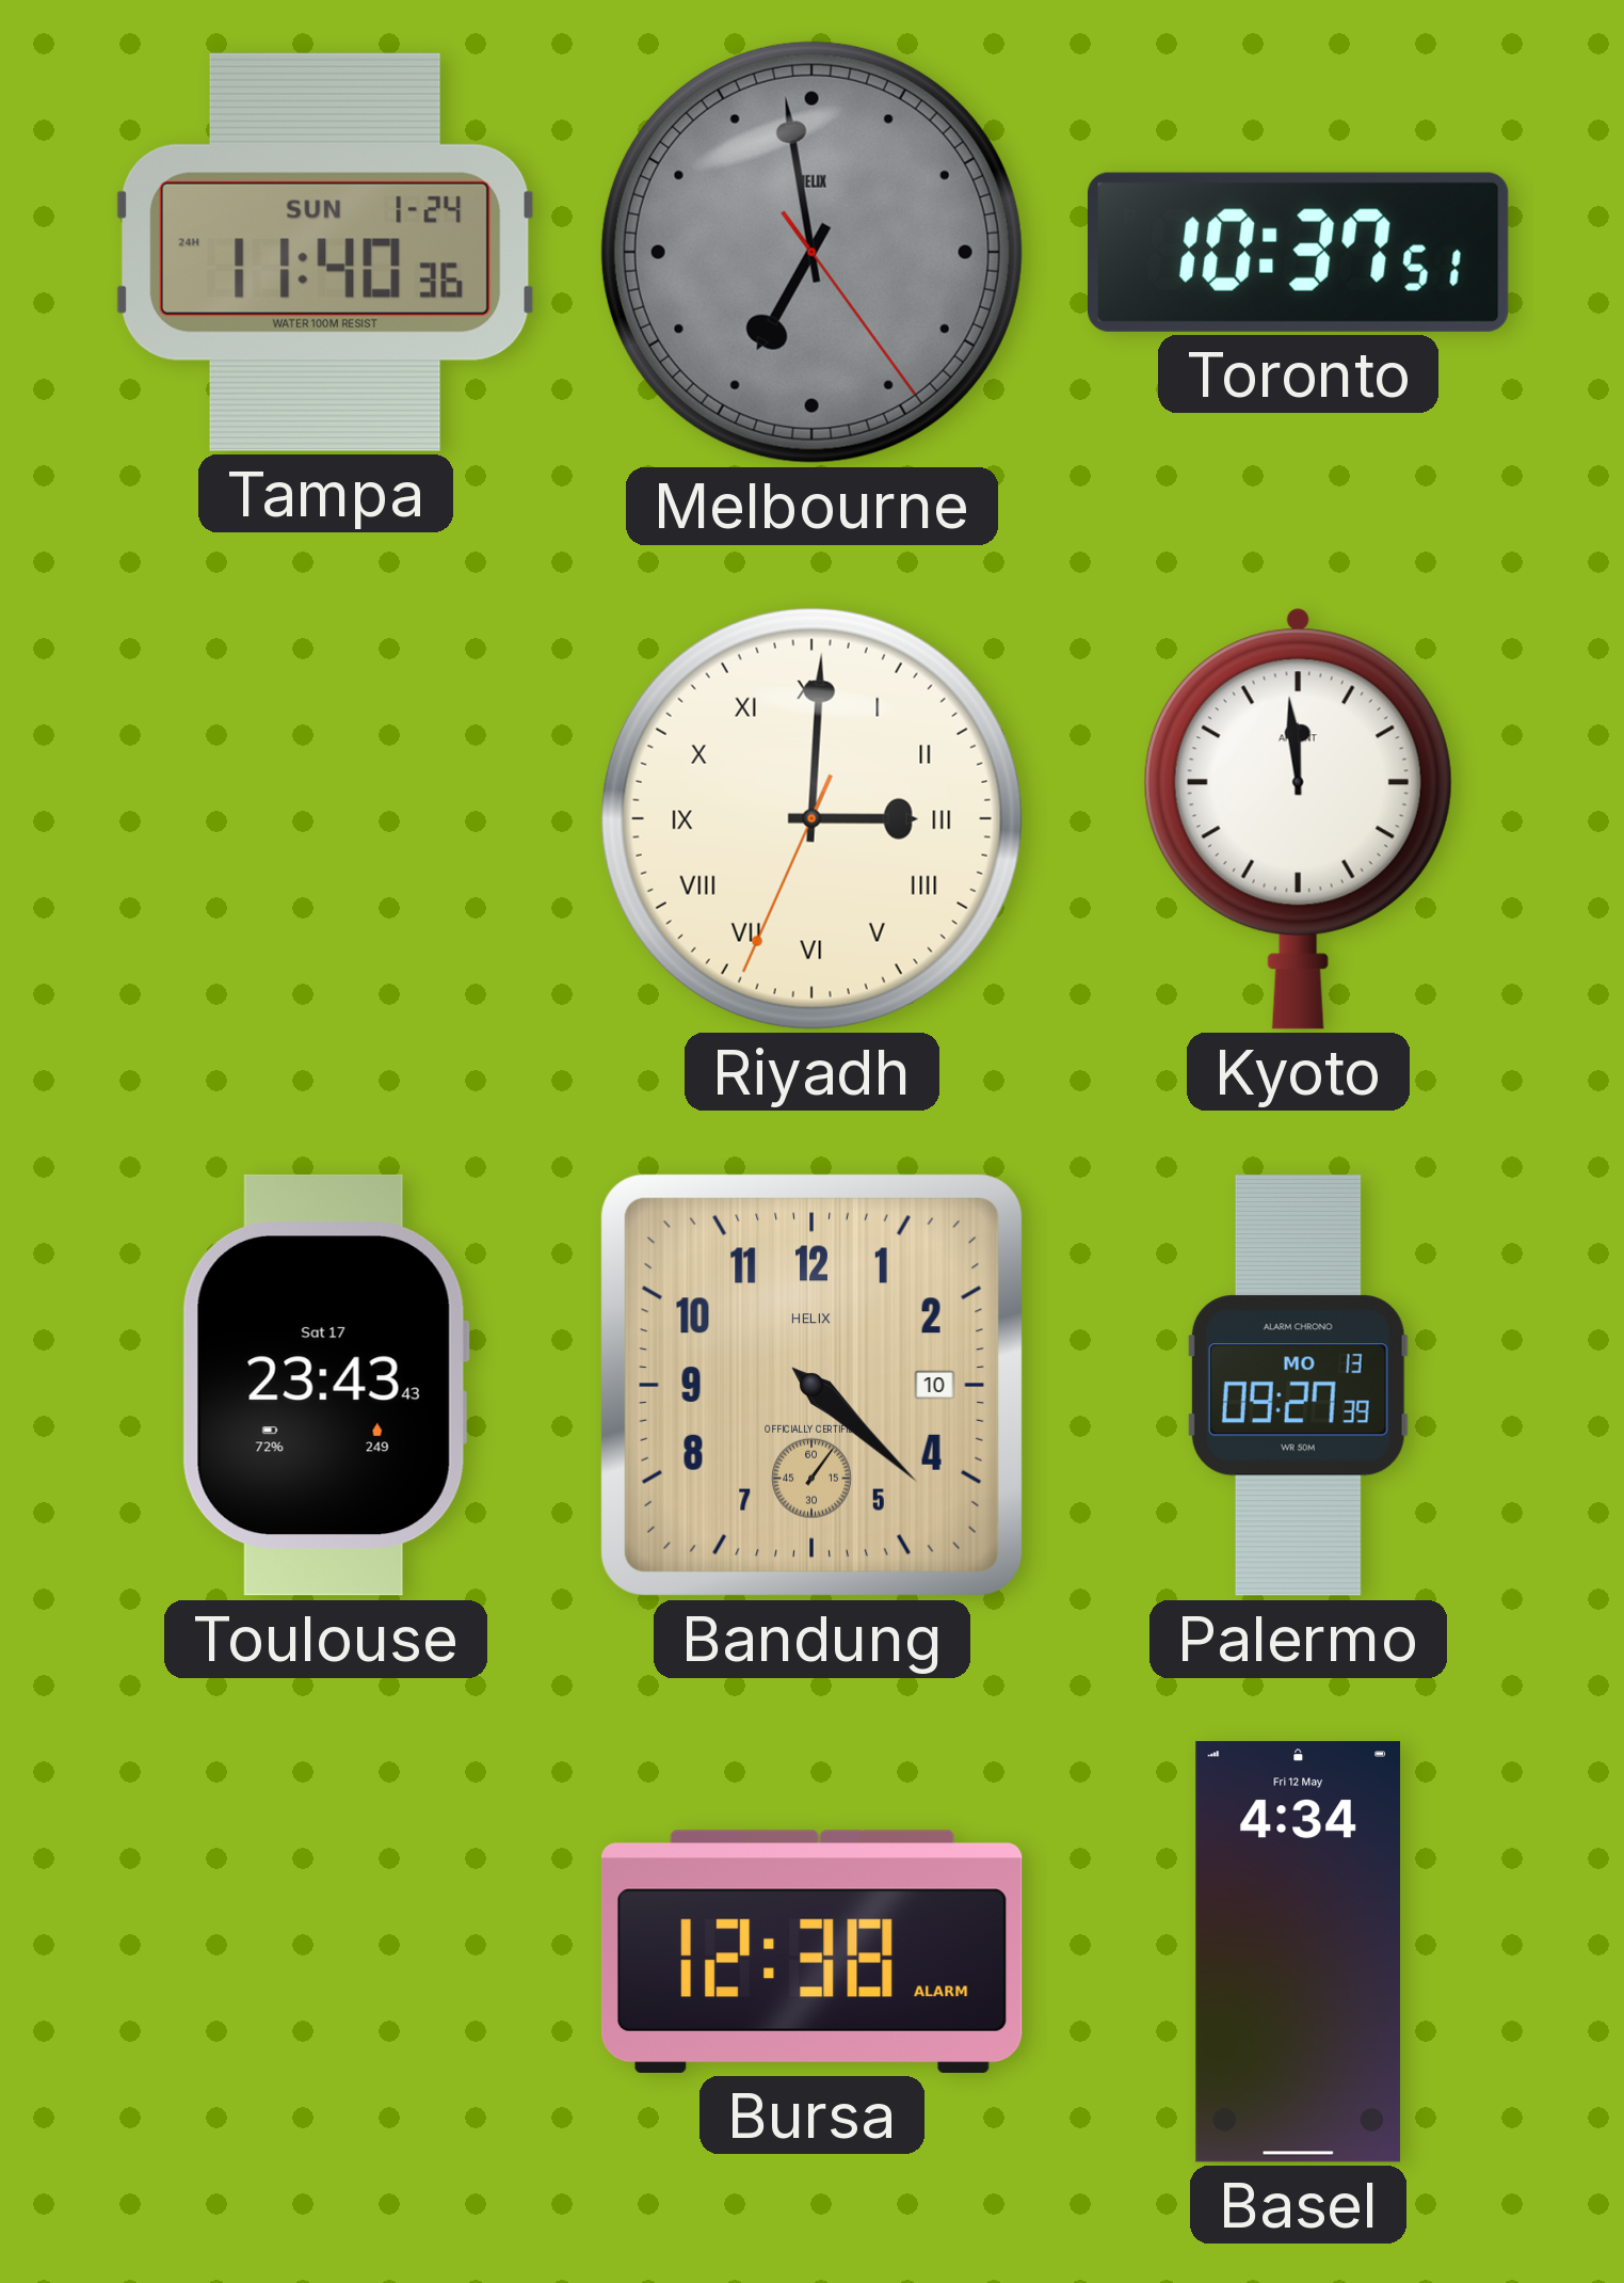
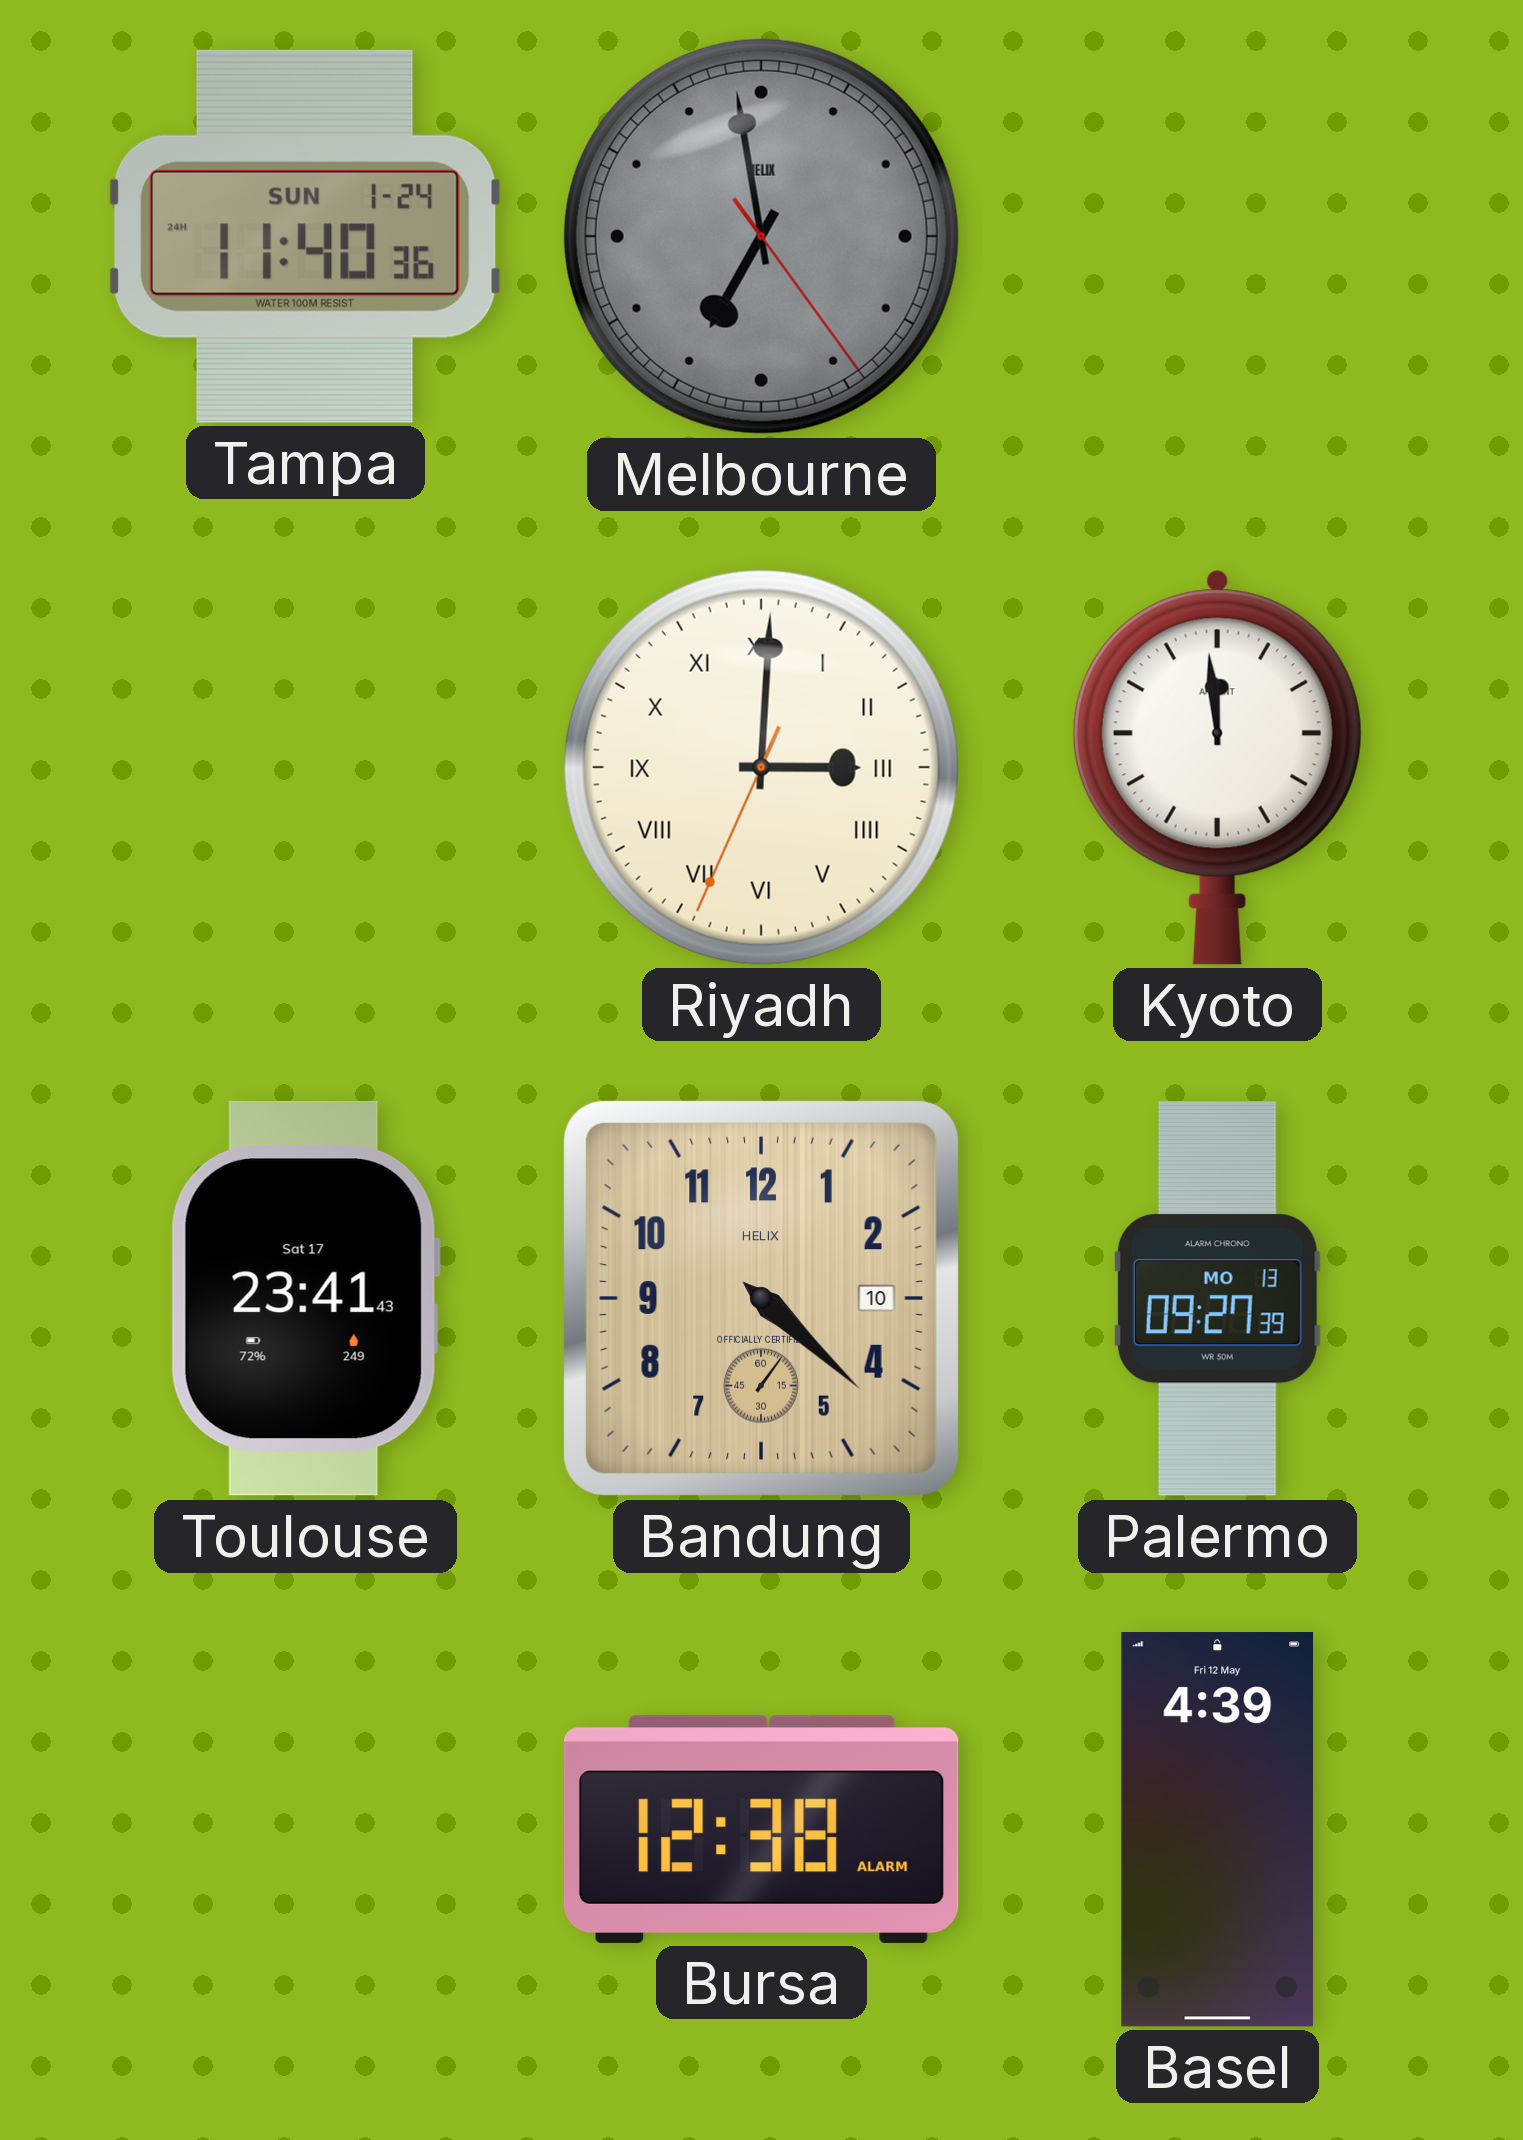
Toronto: 10:37 -> none (1299, 252)
Toulouse: 23:43 -> 23:41 (305, 1298)
Basel: 4:34 -> 4:39 (1218, 1830)
